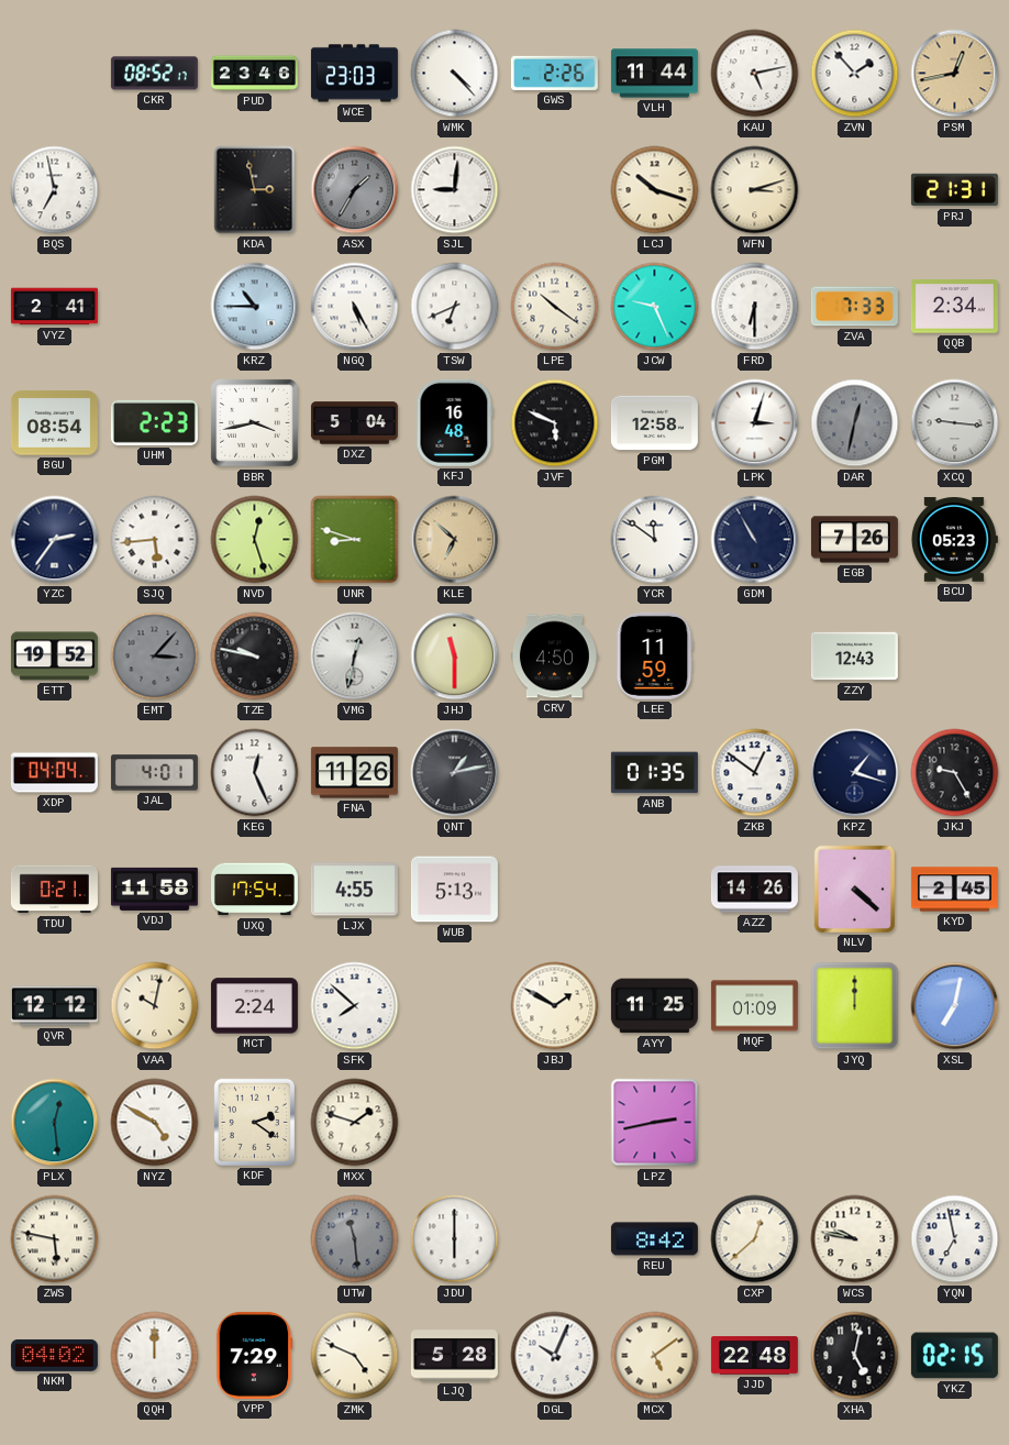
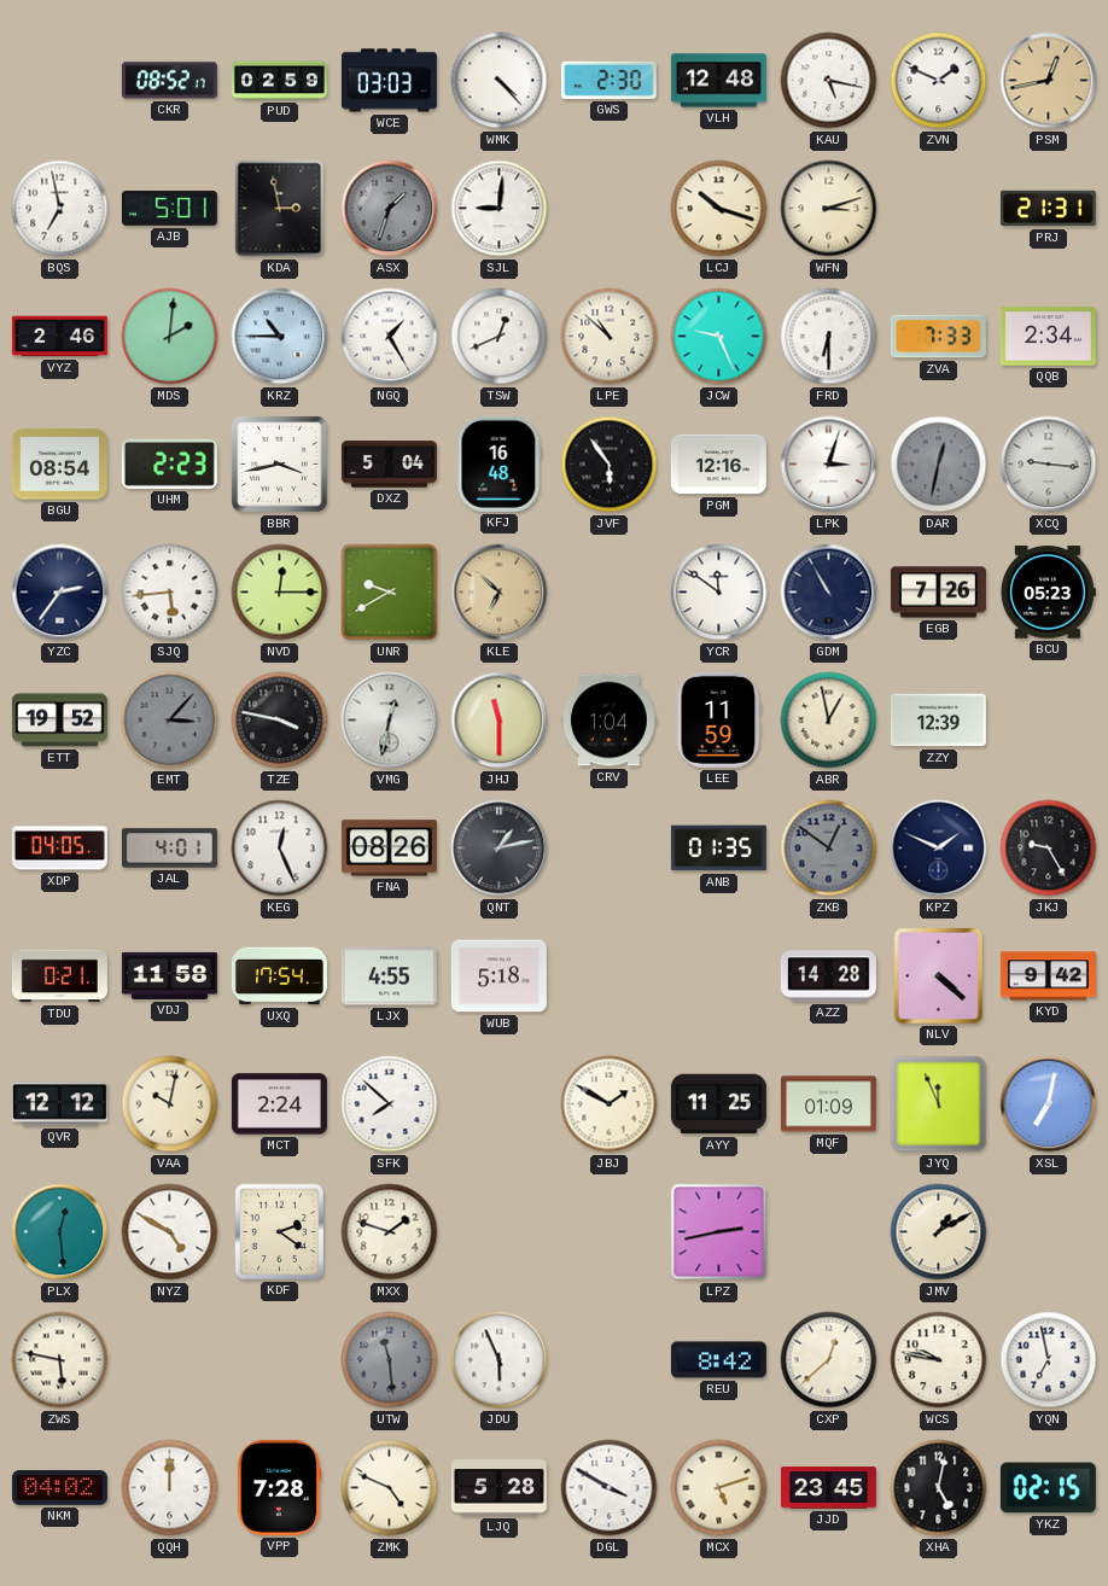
PUD: 23:46 -> 02:59 (279, 81)
WCE: 23:03 -> 03:03 (389, 81)
GWS: 2:26 -> 2:30 (608, 80)
VLH: 11:44 -> 12:48 (718, 81)
KAU: 5:13 -> 5:17 (829, 81)
ZVN: 1:53 -> 1:49 (939, 81)
AJB: none -> 5:01 (169, 208)
ASX: 1:35 -> 1:33 (390, 209)
VYZ: 2:41 -> 2:46 (59, 337)
MDS: none -> 2:01 (170, 337)
NGQ: 5:25 -> 1:25 (390, 337)
TSW: 6:41 -> 12:41 (500, 337)
LPE: 10:21 -> 10:52 (610, 337)
JVF: 5:49 -> 5:54 (610, 465)
PGM: 12:58 -> 12:16 (718, 465)
NVD: 12:27 -> 12:15 (280, 593)
UNR: 8:48 -> 9:40 (390, 593)
TZE: 9:47 -> 3:47 (280, 721)
CRV: 4:50 -> 1:04 (608, 721)
ABR: none -> 12:58 (829, 721)
ZZY: 12:43 -> 12:39 (938, 721)
XDP: 04:04 -> 04:05 (59, 849)
FNA: 11:26 -> 08:26 (389, 849)
ZKB dial: white -> grey (829, 849)
KPZ: 1:18 -> 1:49 (939, 849)
WUB: 5:13 -> 5:18 (498, 976)
AZZ: 14:26 -> 14:28 (828, 976)
KYD: 2:45 -> 9:42 (1048, 976)
JYQ: 12:00 -> 11:56 (939, 1104)
JMV: none -> 1:10 (939, 1232)
JDU: 6:00 -> 5:56 (500, 1360)
VPP: 7:29 -> 7:28 (279, 1487)
DGL: 10:04 -> 3:50 (610, 1488)
MCX: 5:09 -> 5:12 (719, 1488)
JJD: 22:48 -> 23:45 (828, 1488)
